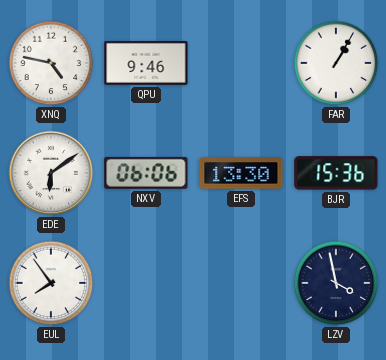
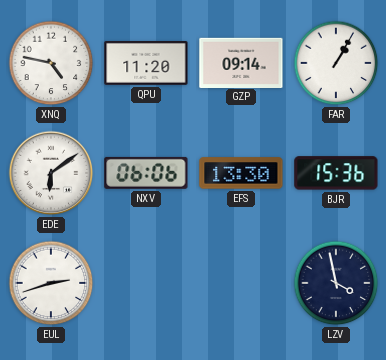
QPU: 9:46 -> 11:20 (146, 63)
GZP: none -> 09:14 (241, 62)
EUL: 7:54 -> 2:42 (51, 283)
